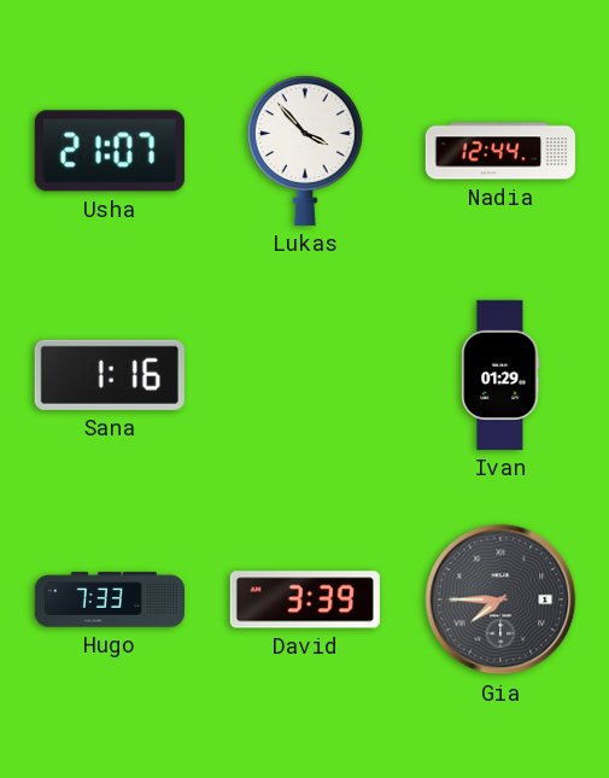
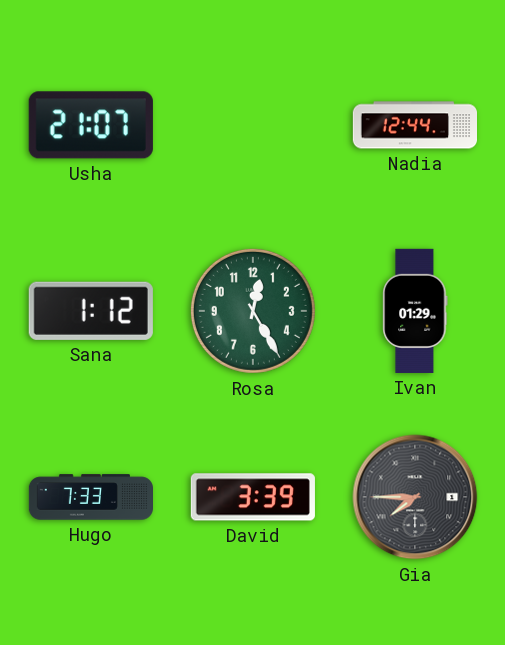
Lukas: 3:53 -> none (305, 151)
Sana: 1:16 -> 1:12 (91, 311)
Rosa: none -> 12:25 (253, 311)
